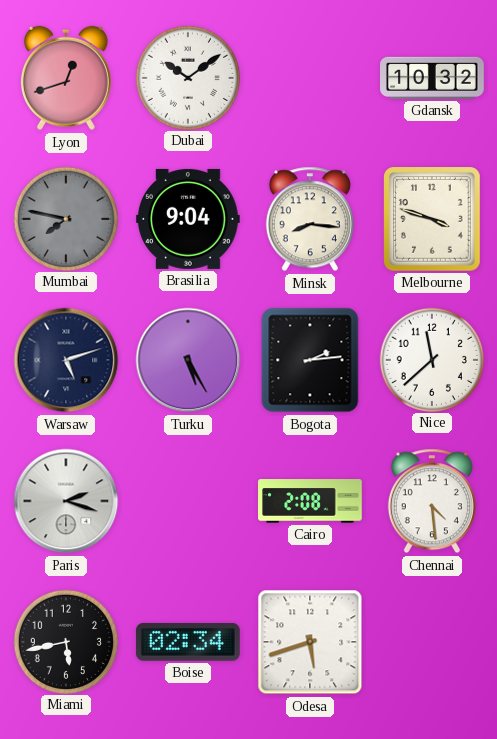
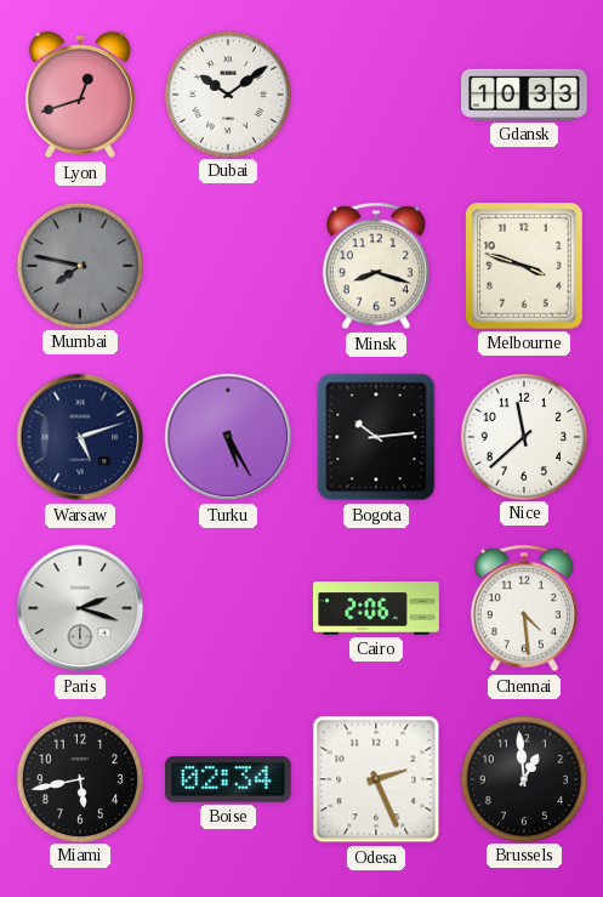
Gdansk: 10:32 -> 10:33 (524, 95)
Brasilia: 9:04 -> none (189, 219)
Minsk: 8:16 -> 8:18 (376, 266)
Bogota: 2:14 -> 10:14 (376, 437)
Cairo: 2:08 -> 2:06 (376, 608)
Odesa: 5:42 -> 2:26 (376, 779)
Brussels: none -> 12:59 (523, 778)
